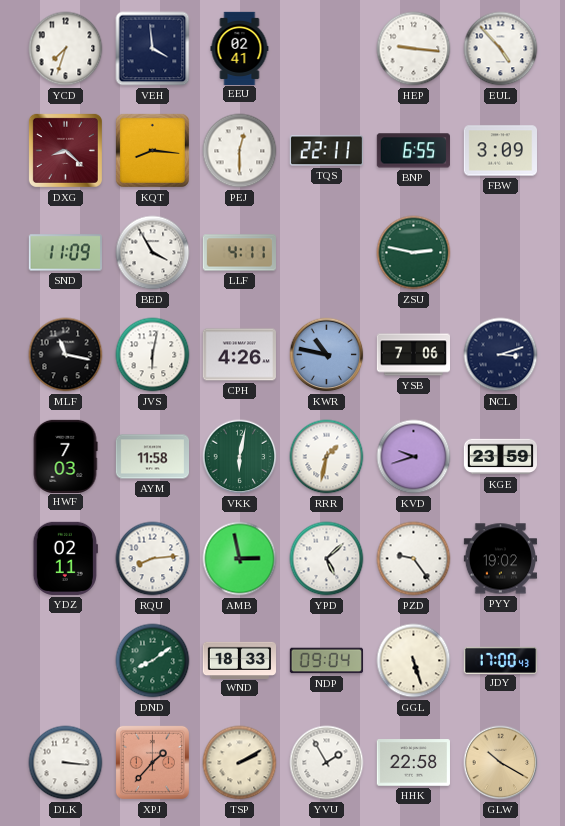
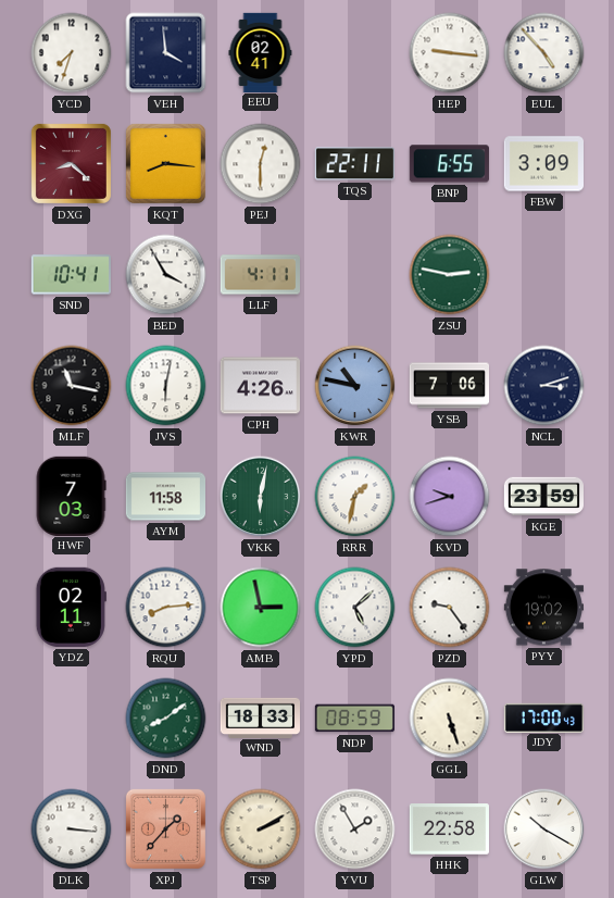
SND: 11:09 -> 10:41 (71, 275)
NDP: 09:04 -> 08:59 (354, 719)
GLW dial: champagne -> white (544, 830)
